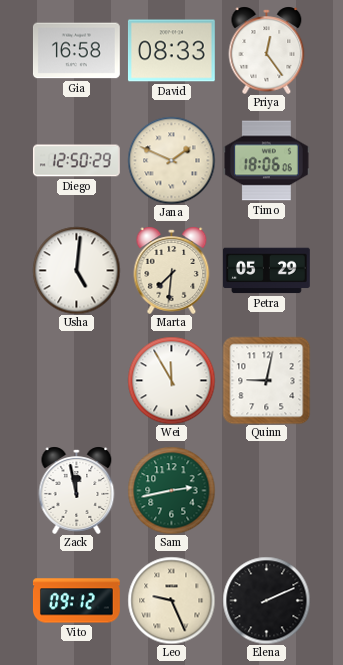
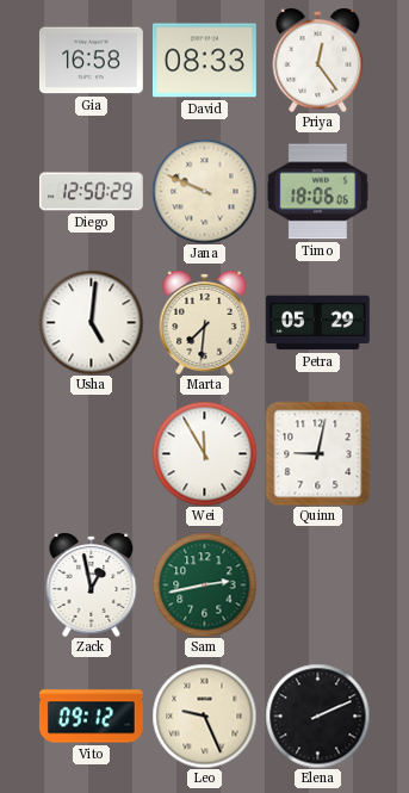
Jana: 1:49 -> 9:49 (204, 191)
Zack: 11:58 -> 12:58 (92, 584)
